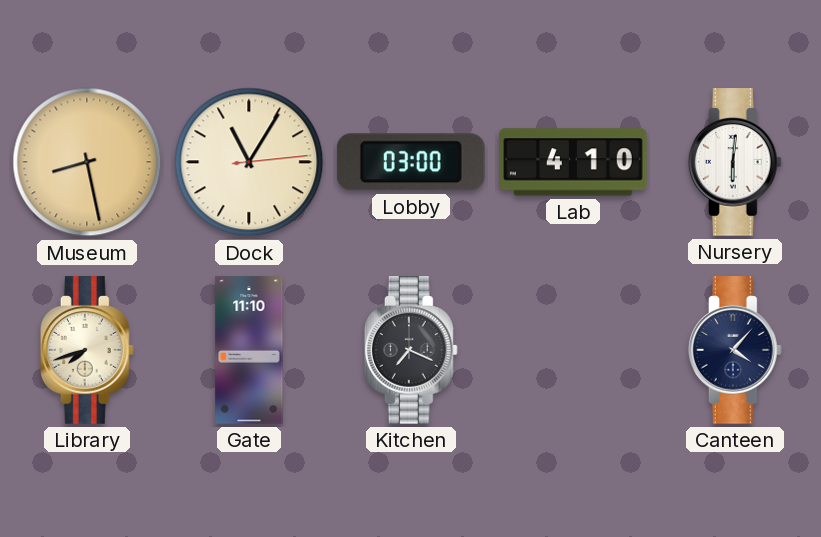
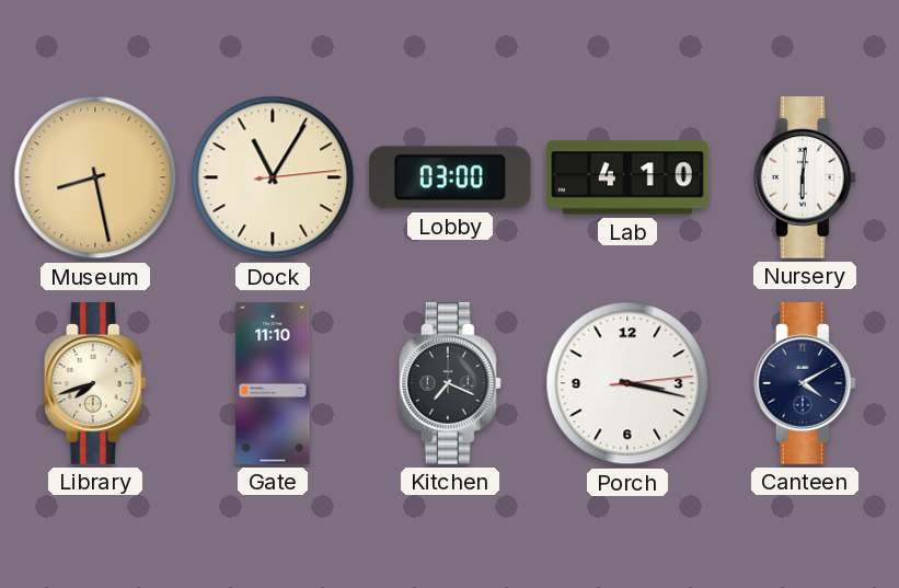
Porch: none -> 3:17 (627, 383)
Canteen: 4:07 -> 4:10 (805, 383)
